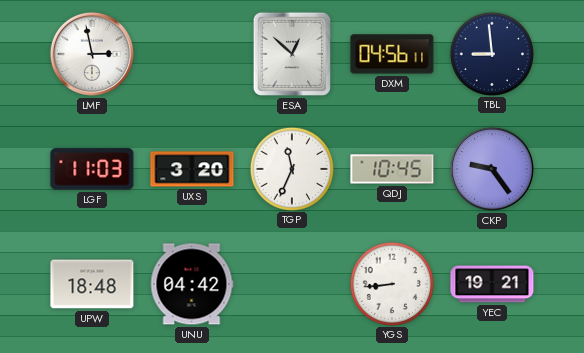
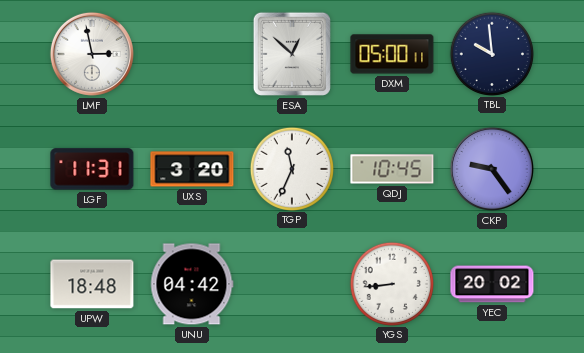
DXM: 04:56 -> 05:00 (392, 54)
TBL: 8:59 -> 9:59 (491, 53)
LGF: 11:03 -> 11:31 (92, 169)
YEC: 19:21 -> 20:02 (492, 284)
